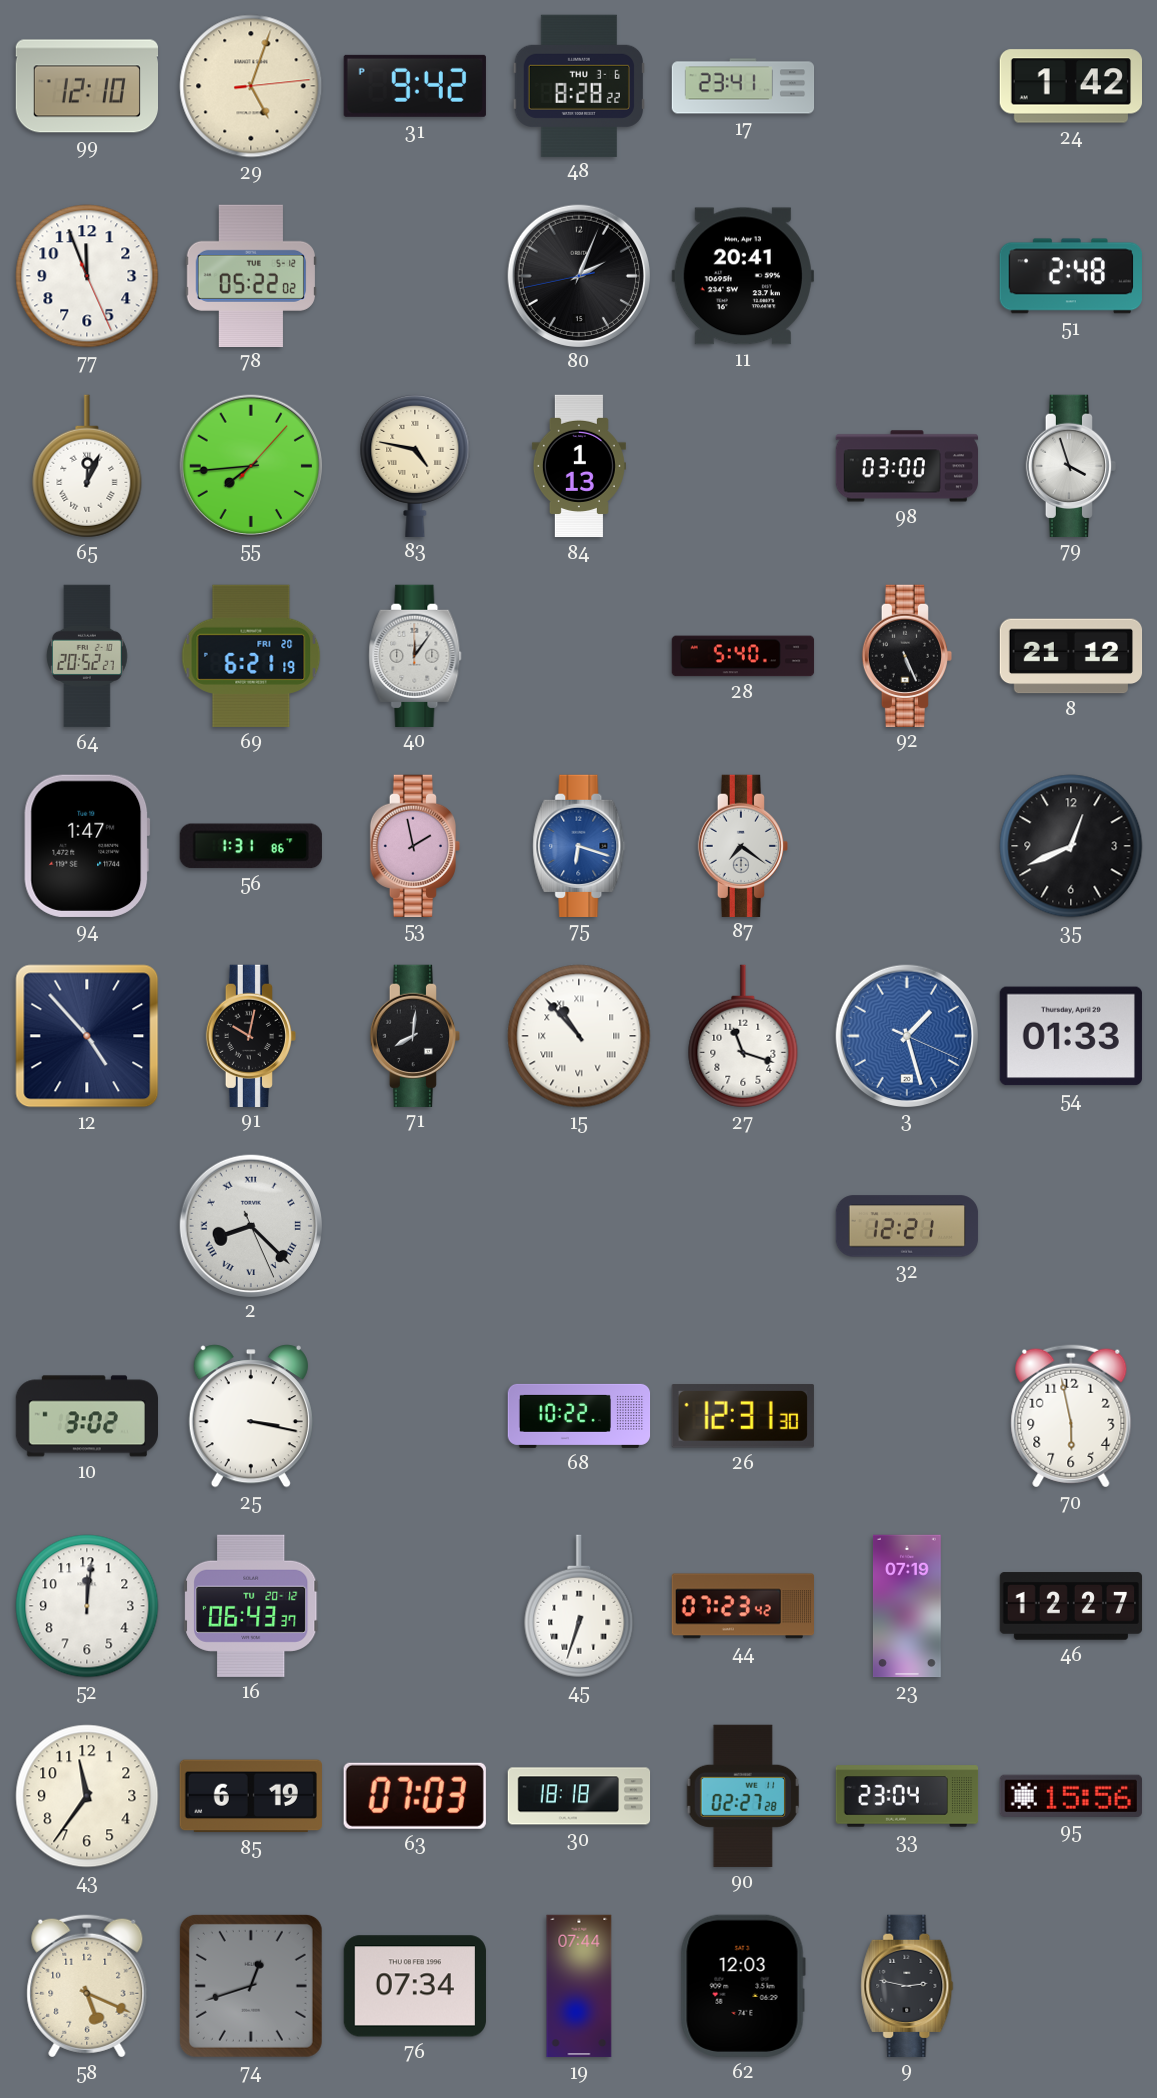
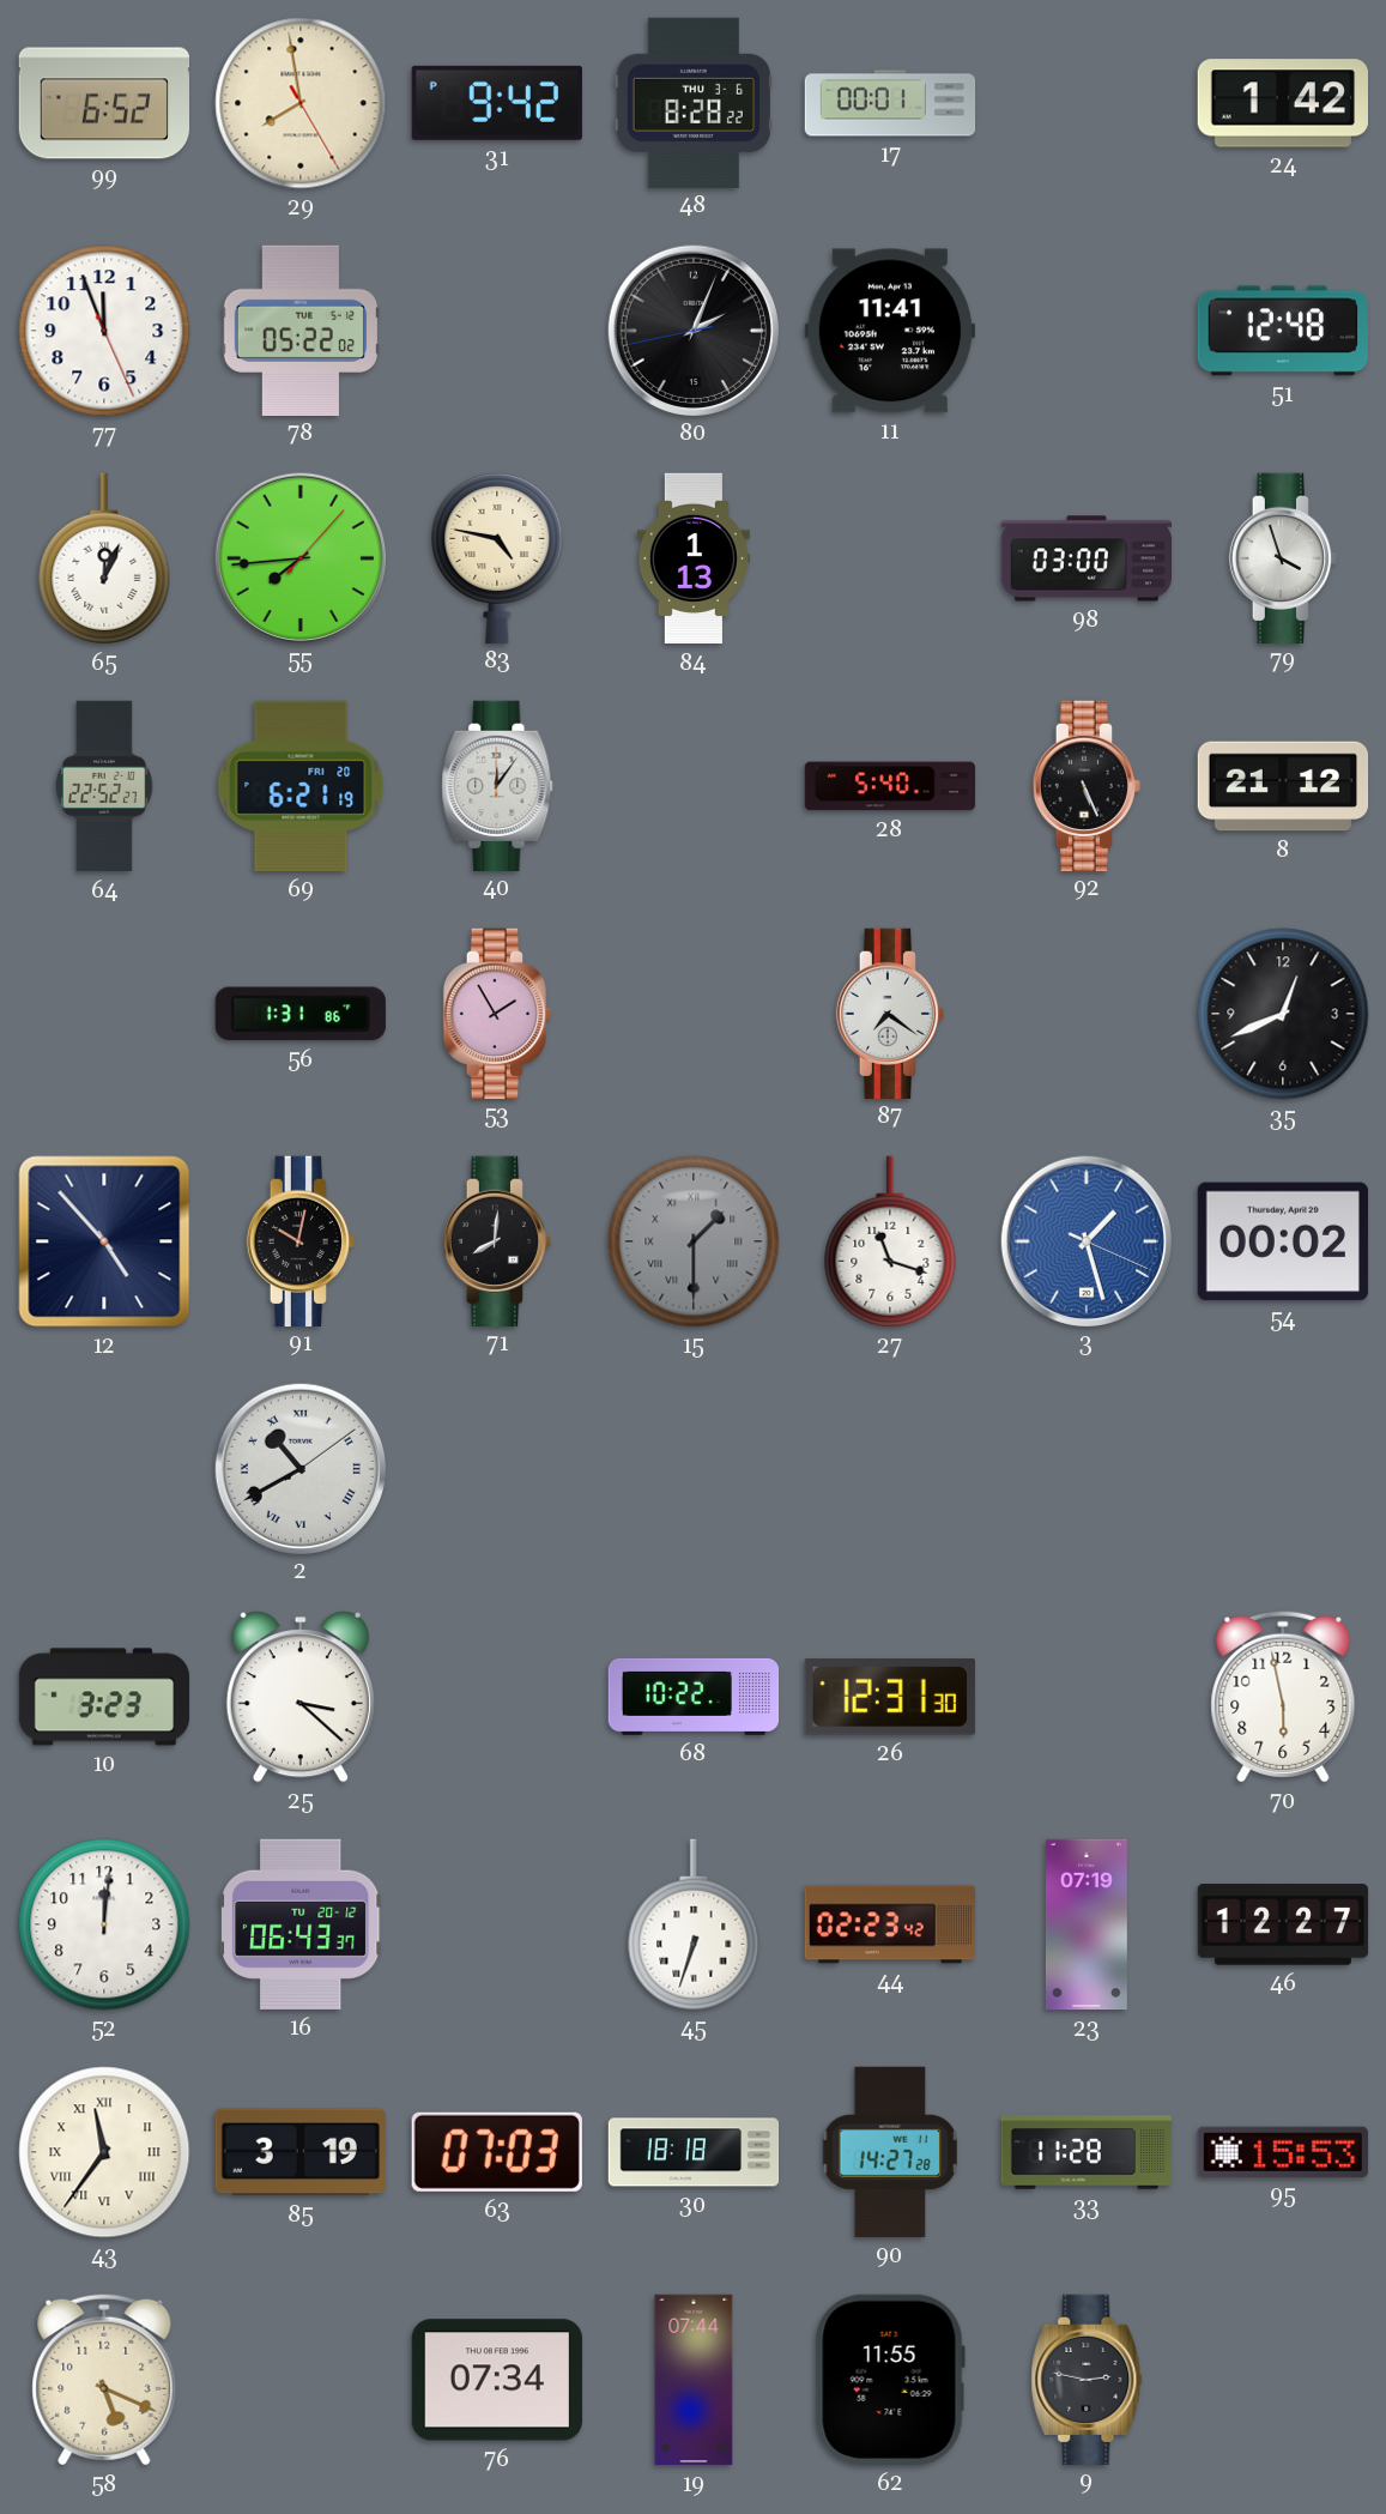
99: 12:10 -> 6:52 (103, 103)
29: 5:03 -> 7:58 (301, 103)
17: 23:41 -> 00:01 (890, 103)
11: 20:41 -> 11:41 (890, 331)
51: 2:48 -> 12:48 (1283, 331)
64: 20:52 -> 22:52 (104, 786)
94: 1:47 -> none (87, 846)
53: 1:58 -> 1:55 (496, 1013)
75: 6:18 -> none (579, 845)
15: 10:53 -> 1:30 (694, 1241)
15 dial: white -> grey (694, 1241)
54: 01:33 -> 00:02 (1283, 1241)
2: 8:22 -> 10:40 (299, 1468)
32: 12:21 -> none (907, 1226)
10: 3:02 -> 3:23 (103, 1697)
25: 3:17 -> 3:22 (301, 1697)
44: 07:23 -> 02:23 (889, 1924)
43 numerals: Arabic -> Roman (104, 2152)
85: 6:19 -> 3:19 (301, 2152)
90: 02:27 -> 14:27 (890, 2152)
33: 23:04 -> 11:28 (1087, 2152)
95: 15:56 -> 15:53 (1283, 2152)
74: 12:42 -> none (251, 1986)
62: 12:03 -> 11:55 (890, 2380)
